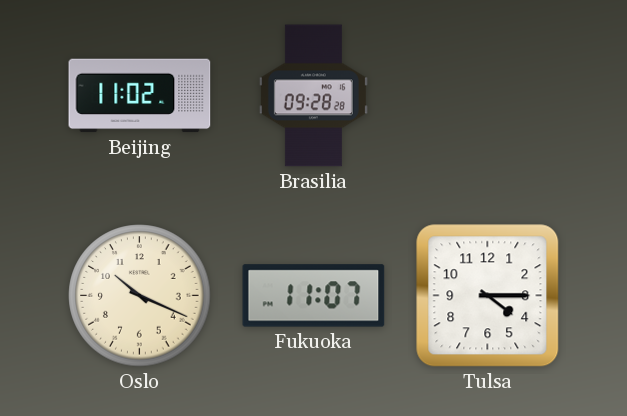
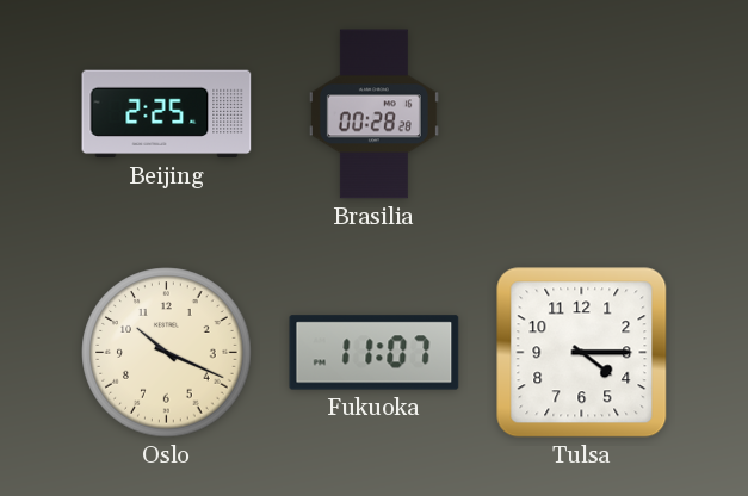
Beijing: 11:02 -> 2:25 (167, 114)
Brasilia: 09:28 -> 00:28 (373, 114)
